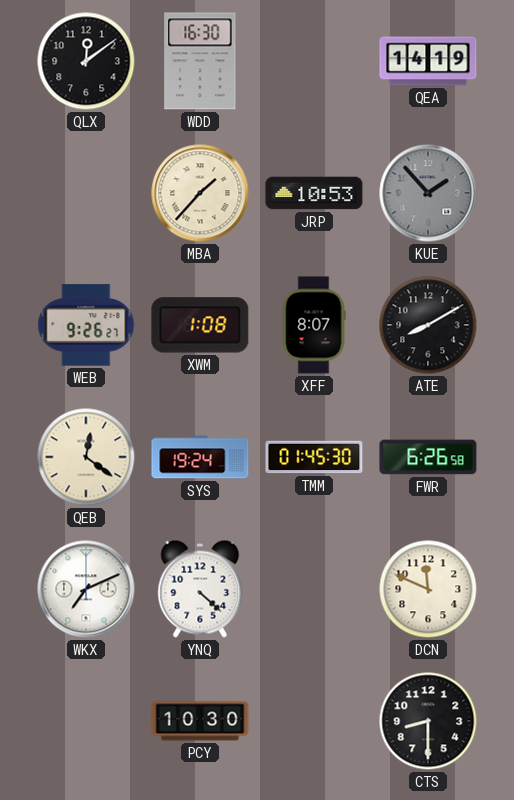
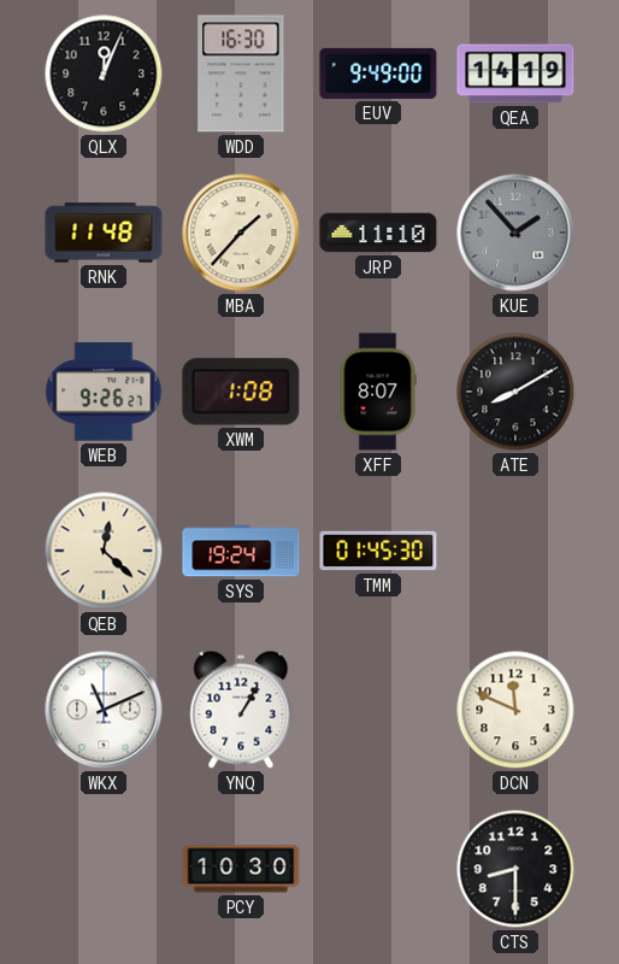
QLX: 12:09 -> 12:04 (104, 74)
EUV: none -> 9:49 (378, 74)
RNK: none -> 11:48 (104, 233)
JRP: 10:53 -> 11:10 (378, 233)
QEB: 12:21 -> 12:22 (104, 551)
FWR: 6:26 -> none (428, 457)
WKX: 7:11 -> 11:11 (104, 710)
YNQ: 4:22 -> 1:05 (241, 710)
